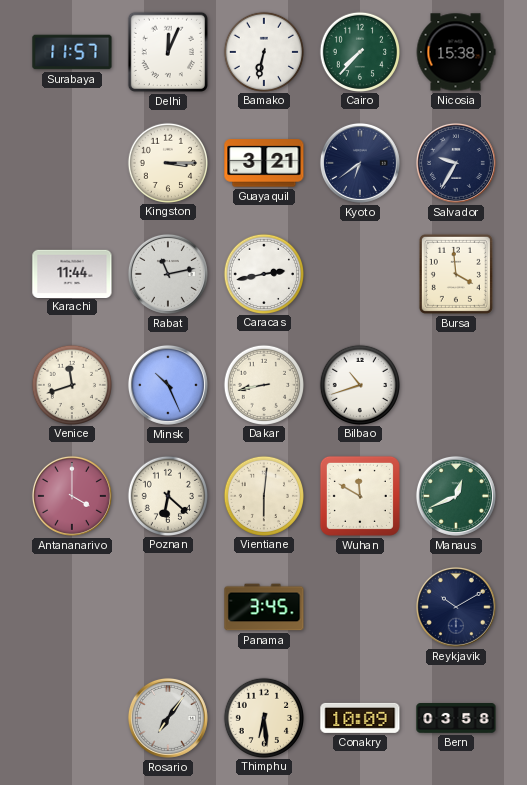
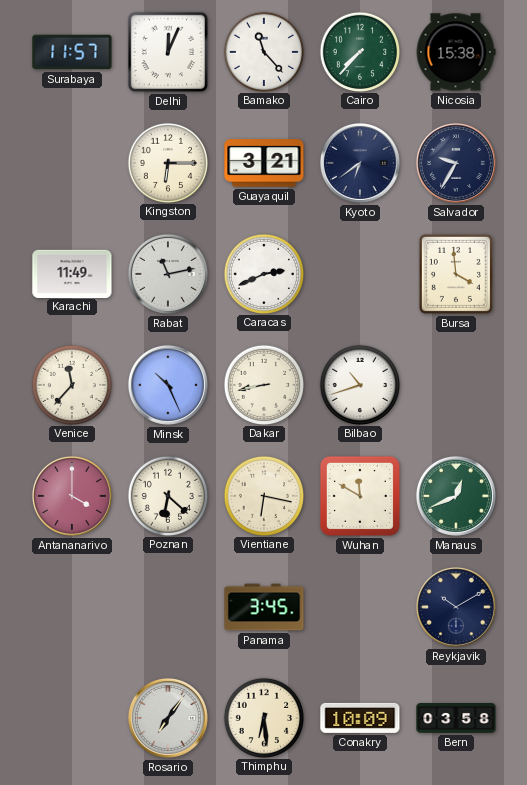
Bamako: 6:32 -> 11:23 (263, 51)
Kingston: 3:15 -> 6:15 (167, 162)
Karachi: 11:44 -> 11:49 (72, 273)
Caracas: 2:43 -> 2:41 (263, 273)
Venice: 11:42 -> 11:37 (71, 384)
Vientiane: 6:01 -> 6:17 (263, 495)
